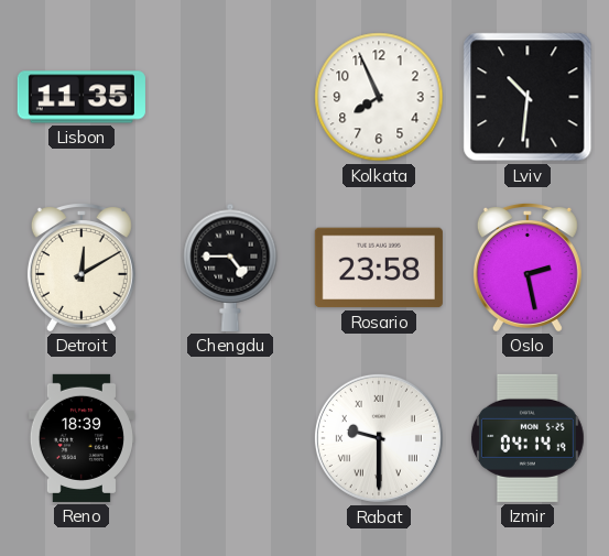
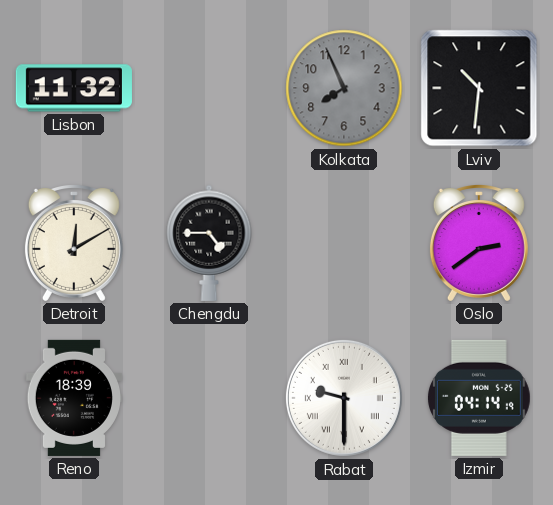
Lisbon: 11:35 -> 11:32 (74, 88)
Kolkata dial: white -> grey (344, 88)
Rosario: 23:58 -> none (379, 268)
Oslo: 2:28 -> 2:39 (479, 243)
